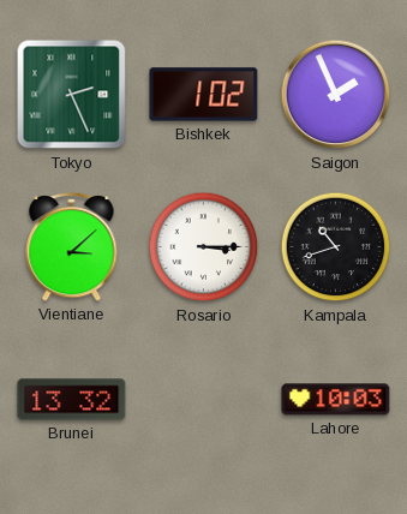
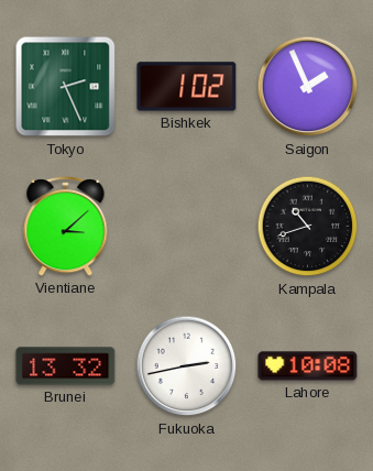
Rosario: 3:15 -> none (204, 247)
Fukuoka: none -> 2:43 (187, 366)
Lahore: 10:03 -> 10:08 (308, 366)
